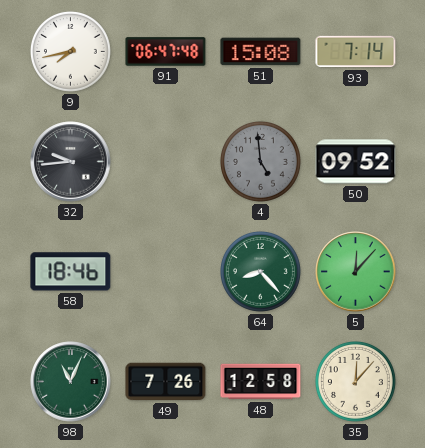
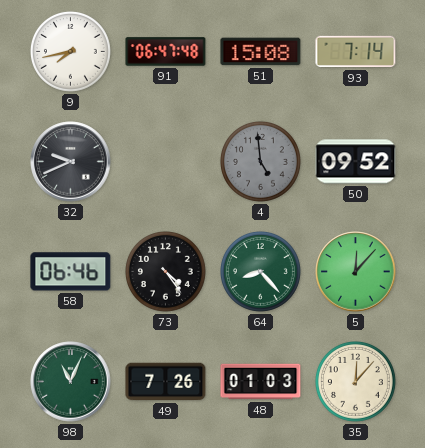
32: 9:44 -> 9:41 (71, 162)
58: 18:46 -> 06:46 (71, 272)
73: none -> 4:24 (165, 271)
48: 12:58 -> 01:03 (261, 382)
